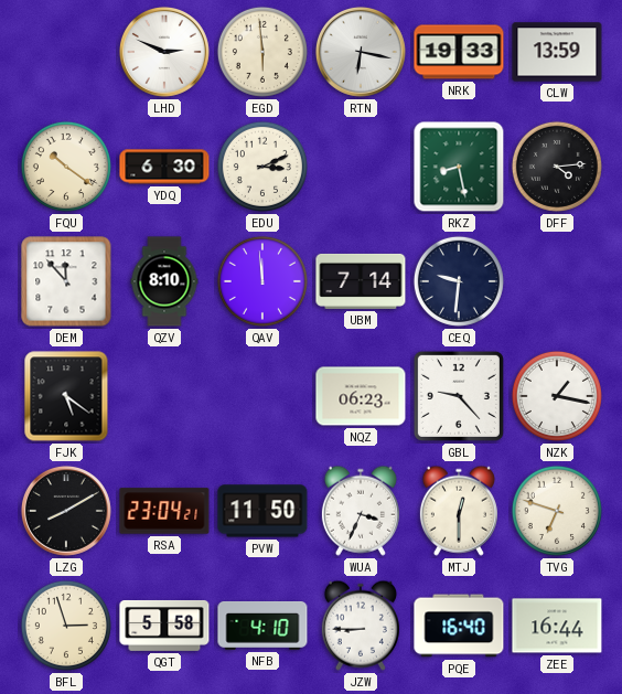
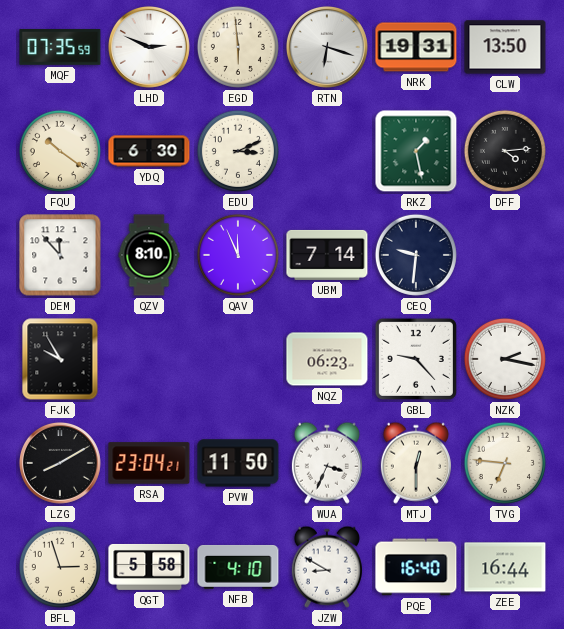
MQF: none -> 07:35 (60, 47)
RTN: 6:17 -> 6:18 (327, 47)
NRK: 19:33 -> 19:31 (416, 47)
CLW: 13:59 -> 13:50 (505, 47)
RKZ: 8:28 -> 1:28 (416, 151)
QAV: 11:59 -> 11:56 (238, 255)
FJK: 5:21 -> 9:55 (60, 359)
NZK: 1:17 -> 2:17 (505, 359)
TVG: 6:48 -> 6:46 (505, 463)
JZW: 8:45 -> 8:50 (327, 567)
